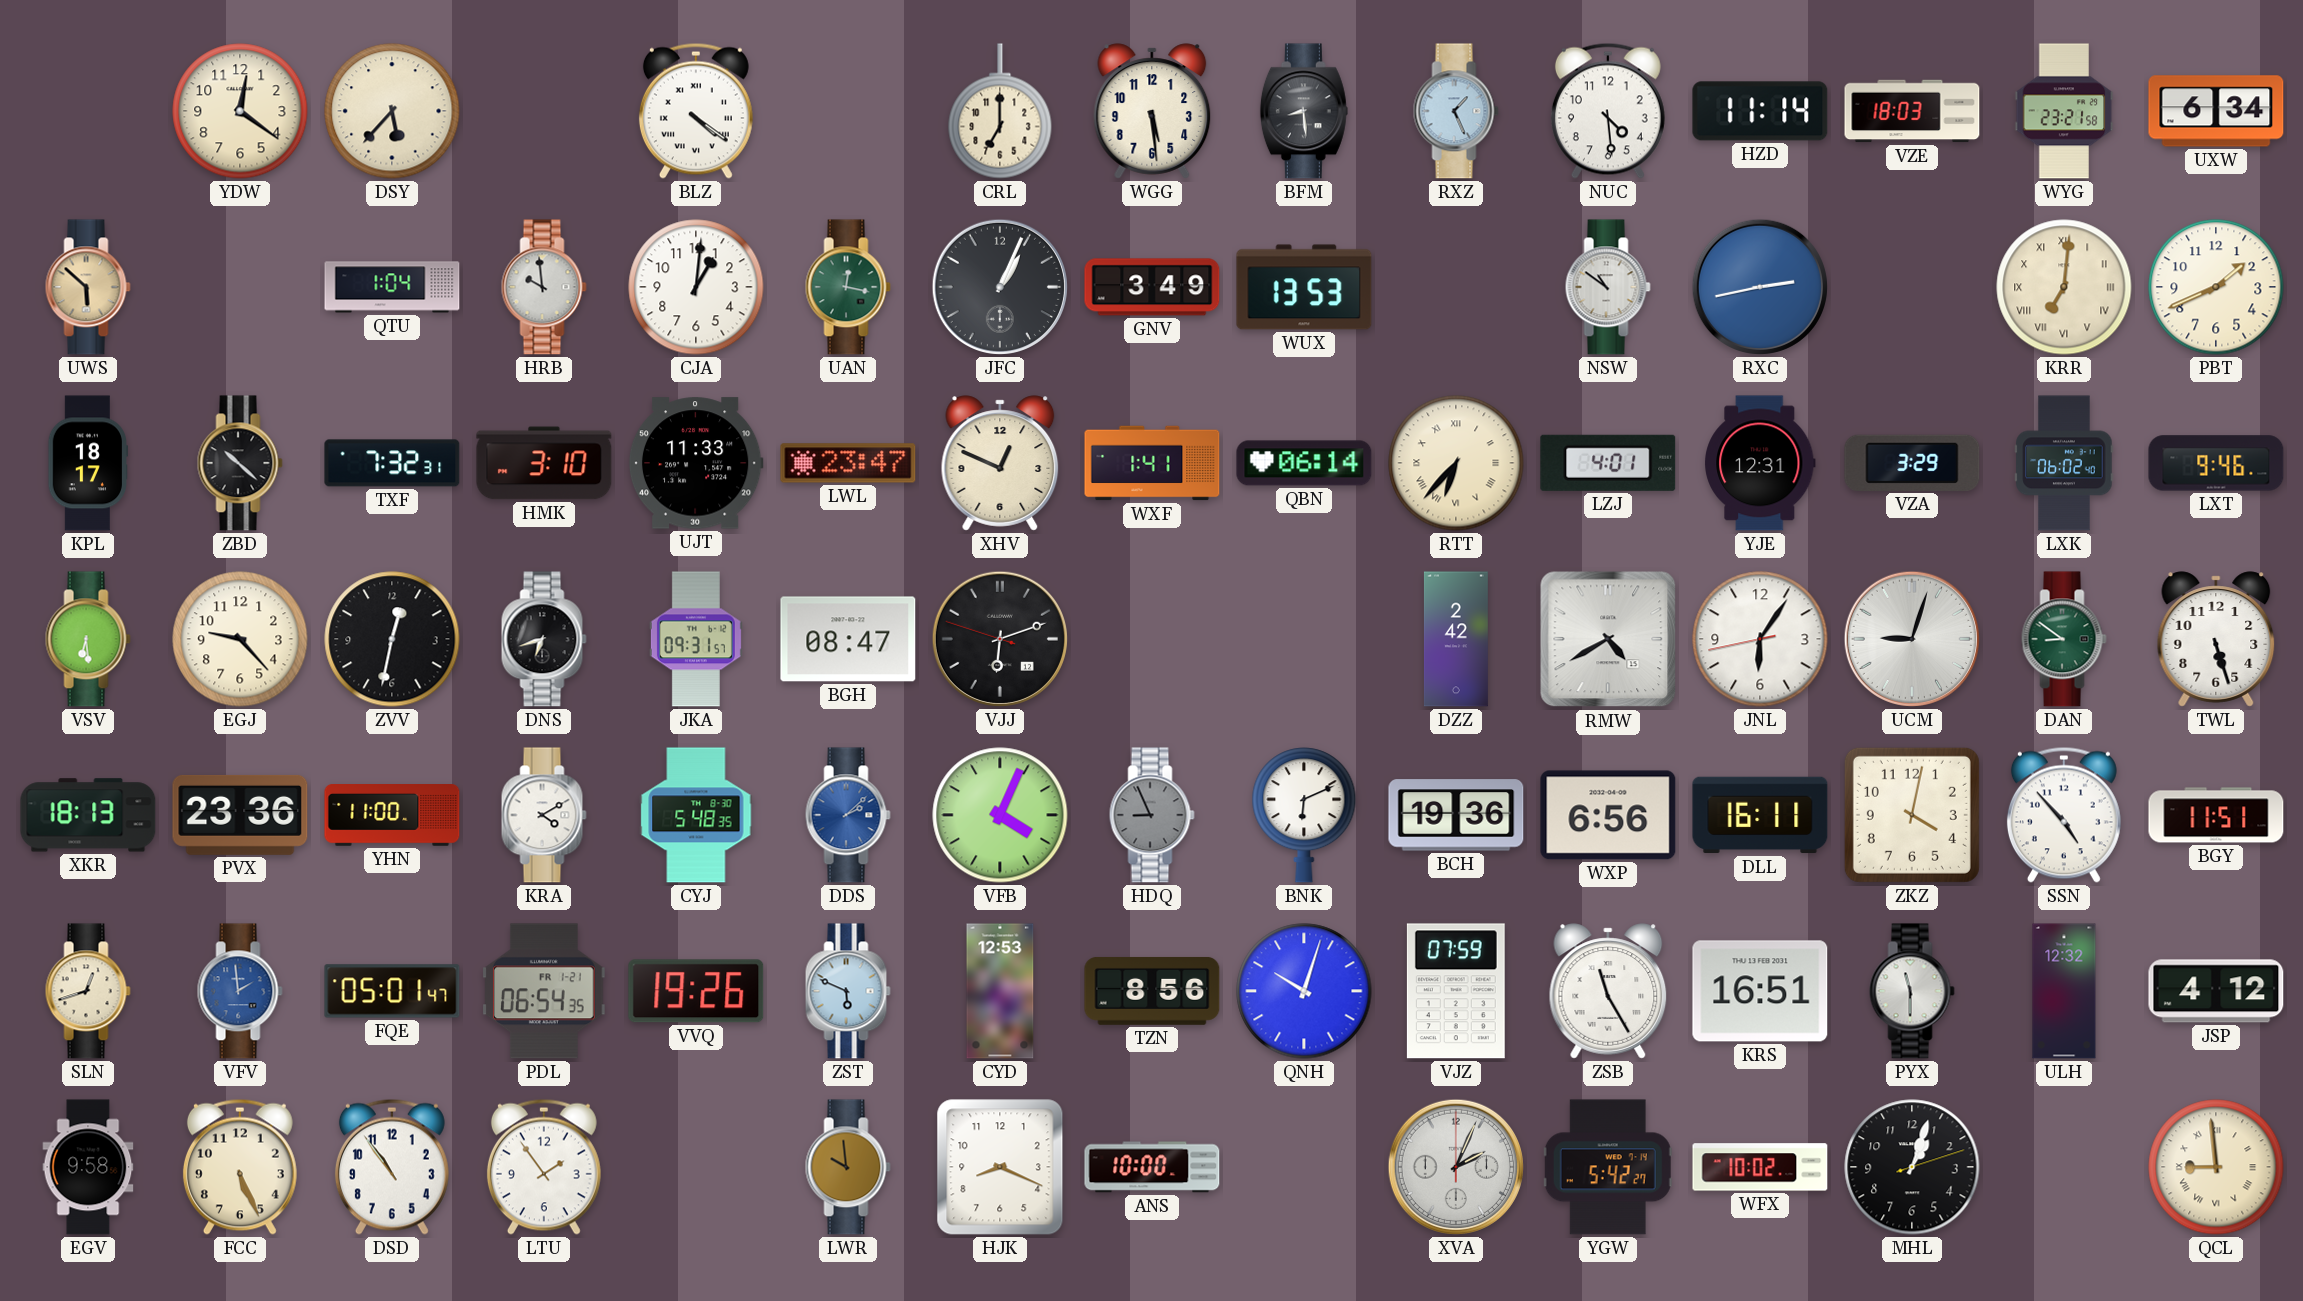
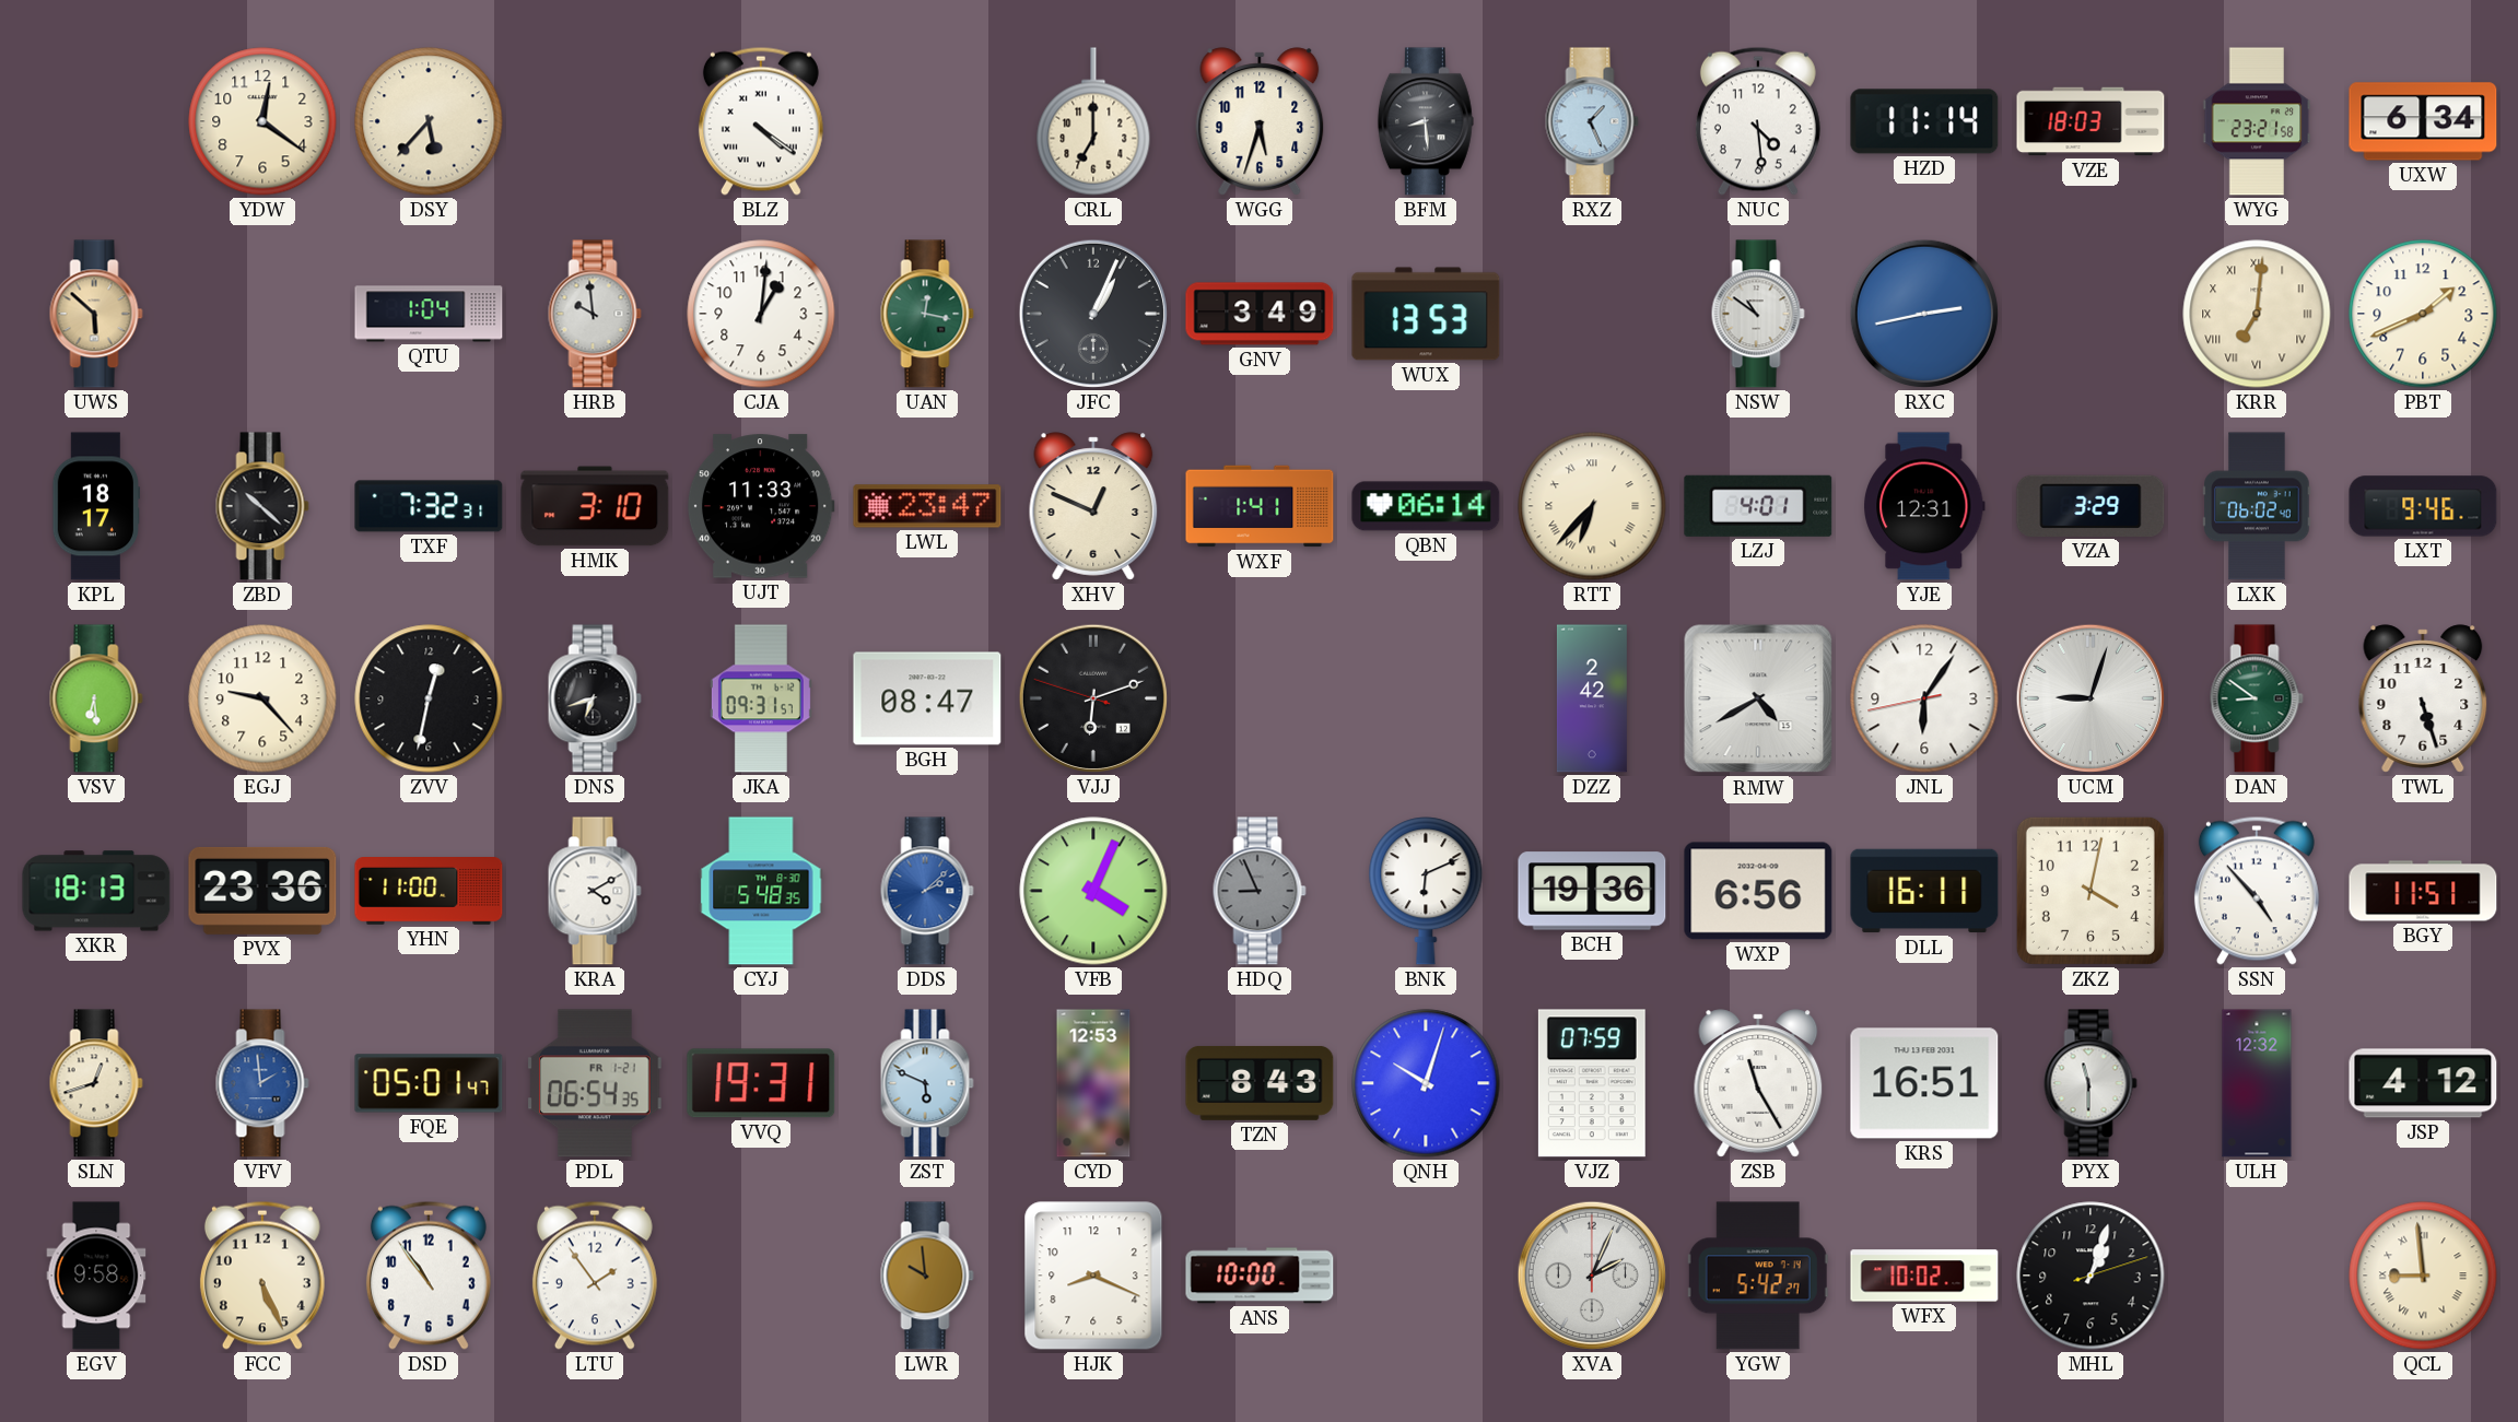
WGG: 5:29 -> 5:33 (1260, 121)
VVQ: 19:26 -> 19:31 (761, 1083)
TZN: 8:56 -> 8:43 (1260, 1083)
